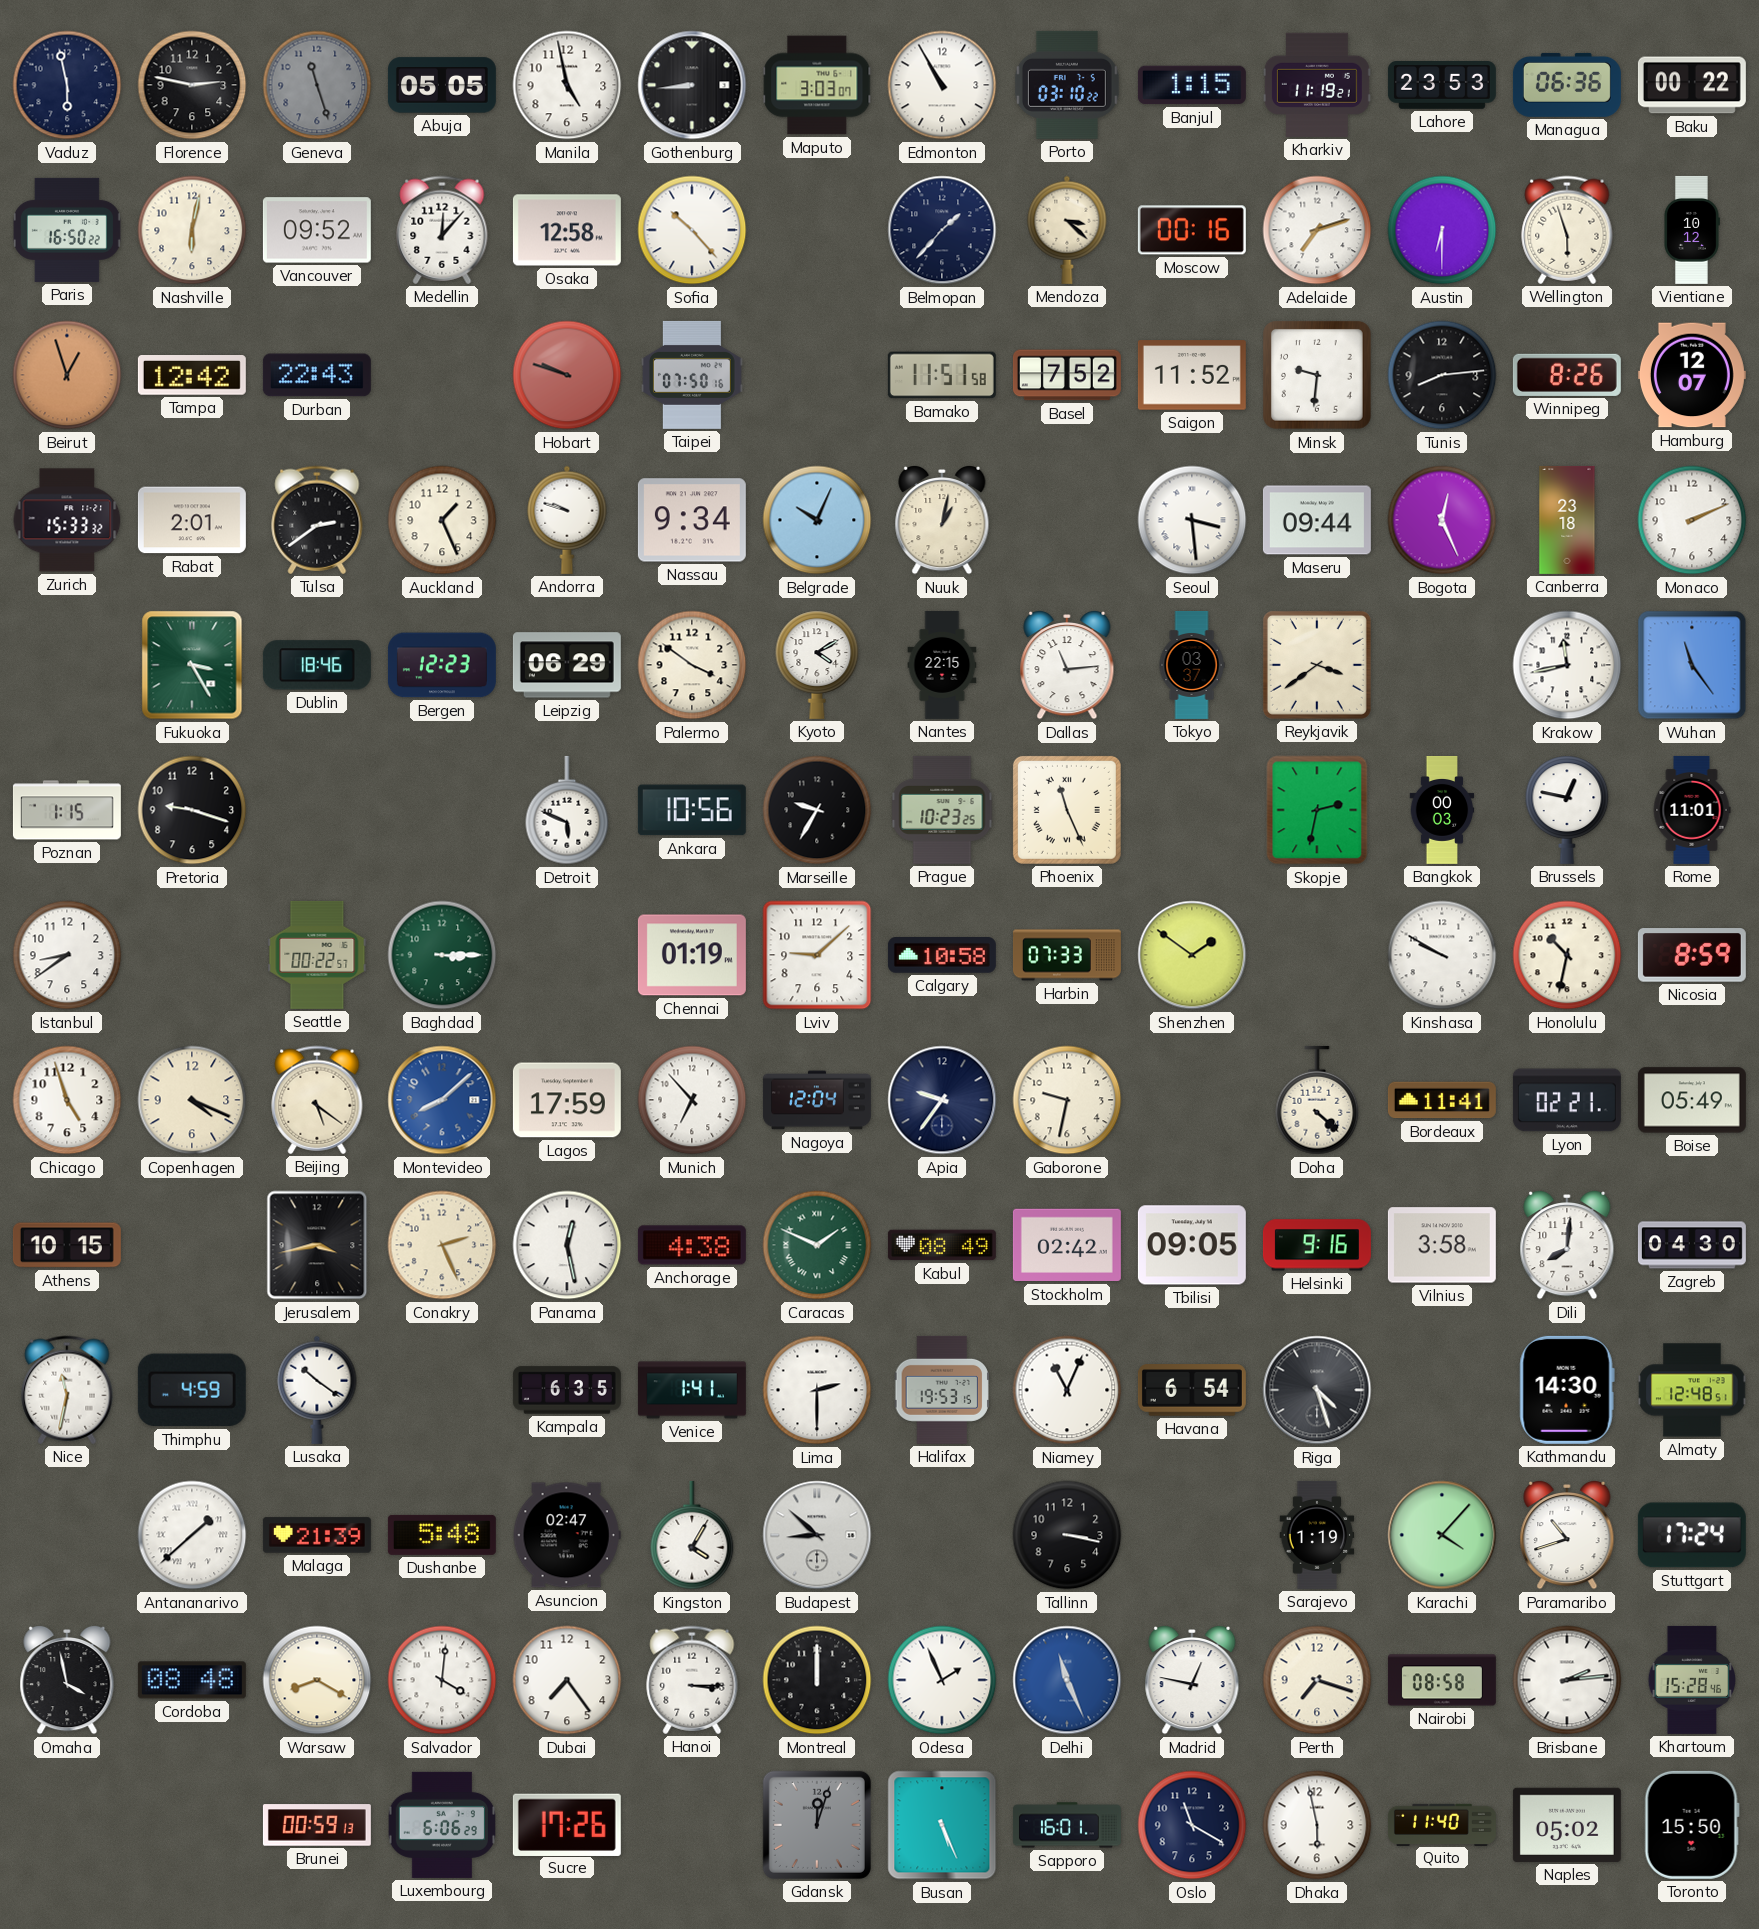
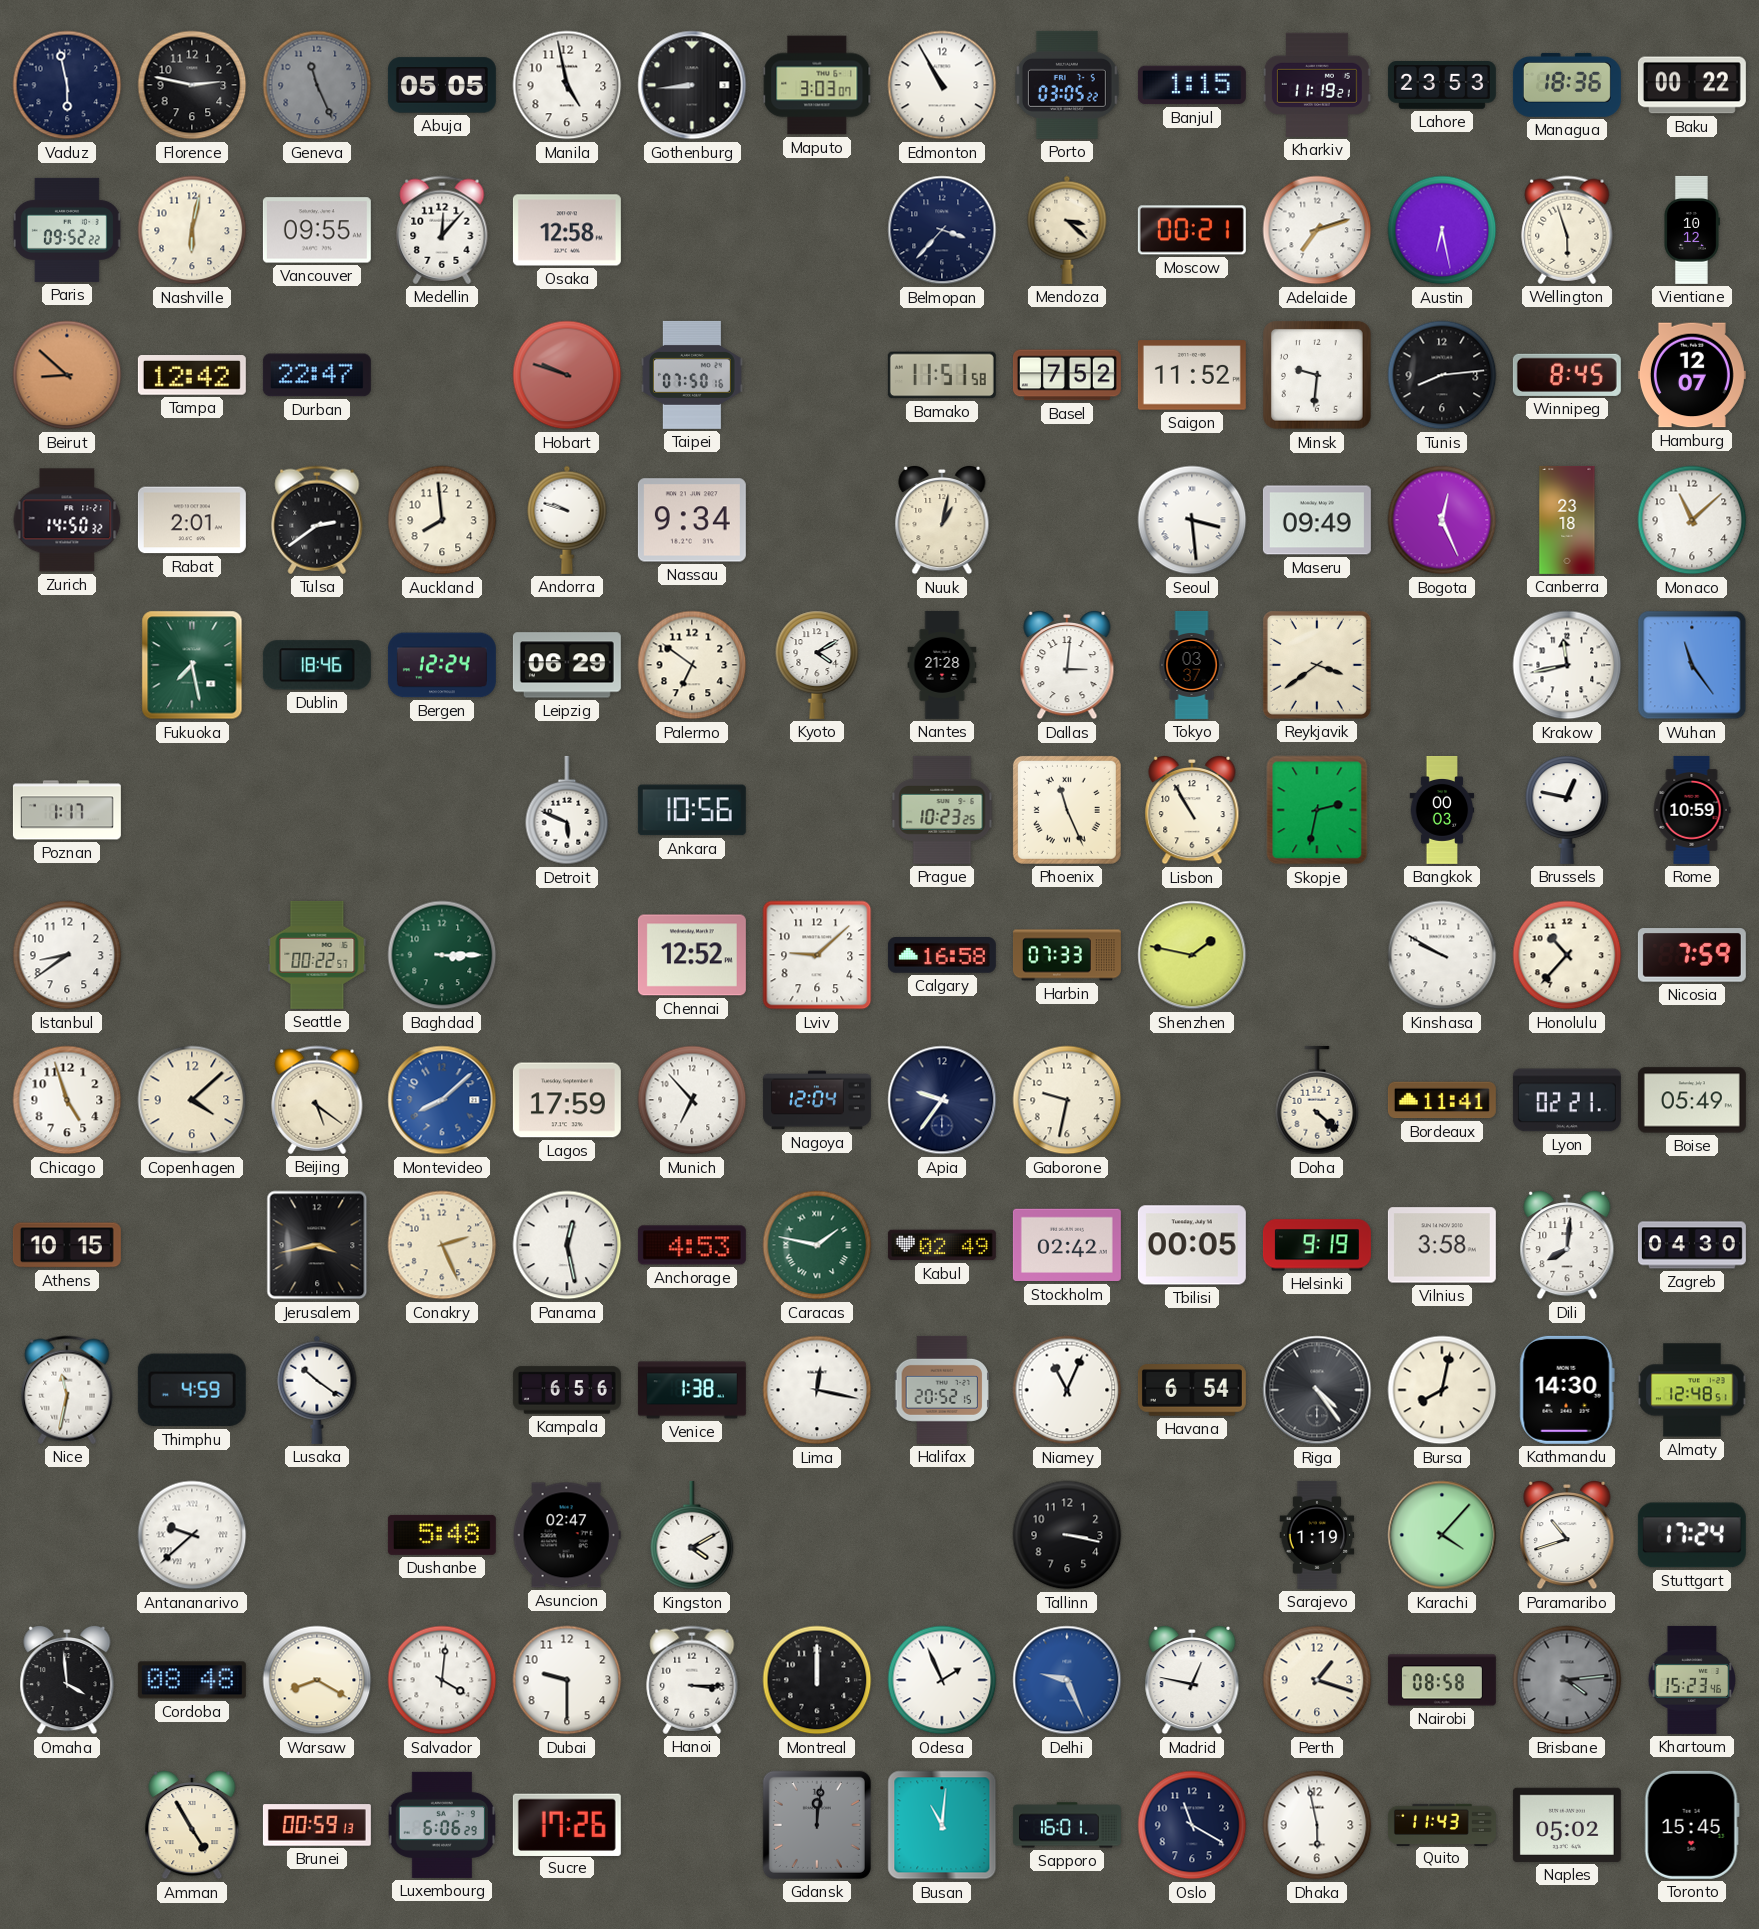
Geneva: 11:27 -> 11:26 (317, 85)
Porto: 03:10 -> 03:05 (1067, 85)
Managua: 06:36 -> 18:36 (1567, 85)
Paris: 16:50 -> 09:52 (67, 230)
Vancouver: 09:52 -> 09:55 (317, 230)
Sofia: 10:23 -> none (692, 230)
Belmopan: 1:37 -> 3:37 (942, 230)
Moscow: 00:16 -> 00:21 (1192, 230)
Austin: 6:30 -> 6:28 (1442, 230)
Beirut: 12:57 -> 8:52 (67, 375)
Durban: 22:43 -> 22:47 (317, 375)
Winnipeg: 8:26 -> 8:45 (1567, 375)
Zurich: 15:33 -> 14:50 (67, 520)
Auckland: 1:26 -> 7:59 (442, 520)
Belgrade: 10:04 -> none (817, 520)
Maseru: 09:44 -> 09:49 (1317, 520)
Monaco: 2:11 -> 11:08 (1692, 520)
Fukuoka: 3:25 -> 7:28 (192, 665)
Bergen: 12:23 -> 12:24 (442, 665)
Palermo: 3:51 -> 6:51 (692, 665)
Nantes: 22:15 -> 21:28 (942, 665)
Dallas: 11:14 -> 3:01 (1067, 665)
Poznan: 1:15 -> 1:17 (67, 810)
Pretoria: 9:18 -> none (192, 810)
Marseille: 9:35 -> none (817, 810)
Lisbon: none -> 10:55 (1192, 810)
Rome: 11:01 -> 10:59 (1692, 810)
Chennai: 01:19 -> 12:52 (692, 955)
Calgary: 10:58 -> 16:58 (942, 955)
Shenzhen: 1:51 -> 1:47 (1192, 955)
Honolulu: 10:32 -> 10:37 (1567, 955)
Nicosia: 8:59 -> 7:59 (1692, 955)
Copenhagen: 4:19 -> 4:08 (192, 1100)
Anchorage: 4:38 -> 4:53 (692, 1245)
Caracas: 1:49 -> 1:47 (817, 1245)
Kabul: 08:49 -> 02:49 (942, 1245)
Tbilisi: 09:05 -> 00:05 (1192, 1245)
Helsinki: 9:16 -> 9:19 (1317, 1245)
Kampala: 6:35 -> 6:56 (567, 1390)
Venice: 1:41 -> 1:38 (692, 1390)
Lima: 2:30 -> 12:17 (817, 1390)
Halifax: 19:53 -> 20:52 (942, 1390)
Riga: 4:27 -> 4:24 (1317, 1390)
Bursa: none -> 8:02 (1442, 1390)
Antananarivo: 1:38 -> 9:38 (192, 1535)
Malaga: 21:39 -> none (317, 1535)
Kingston: 4:05 -> 4:10 (692, 1535)
Budapest: 8:52 -> none (817, 1535)
Omaha: 3:58 -> 3:59 (67, 1680)
Dubai: 7:24 -> 9:30 (567, 1680)
Delhi: 11:26 -> 9:26 (1067, 1680)
Perth: 7:18 -> 1:18 (1317, 1680)
Brisbane: 2:14 -> 4:14 (1567, 1680)
Brisbane dial: white -> grey (1567, 1680)
Khartoum: 15:28 -> 15:23 (1692, 1680)
Amman: none -> 4:55 (192, 1825)
Gdansk: 12:03 -> 12:01 (817, 1825)
Busan: 5:26 -> 11:01 (942, 1825)
Quito: 11:40 -> 11:43 (1442, 1824)
Toronto: 15:50 -> 15:45 (1692, 1825)
